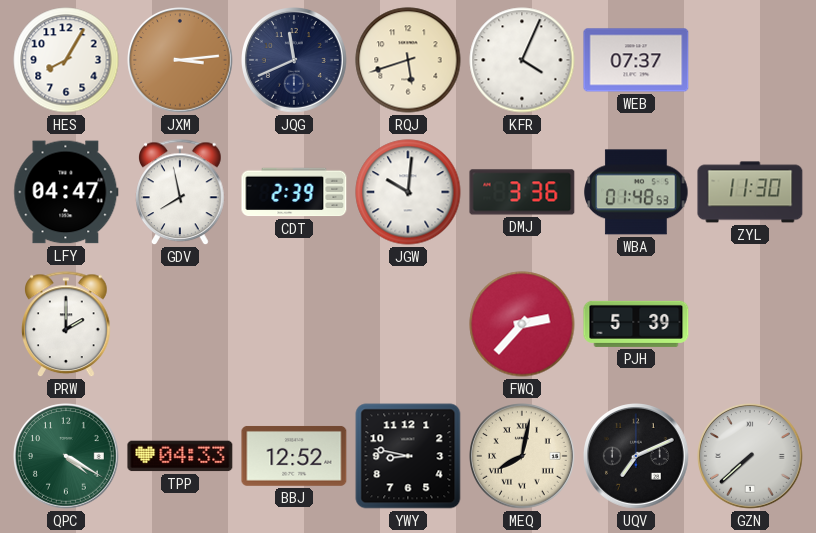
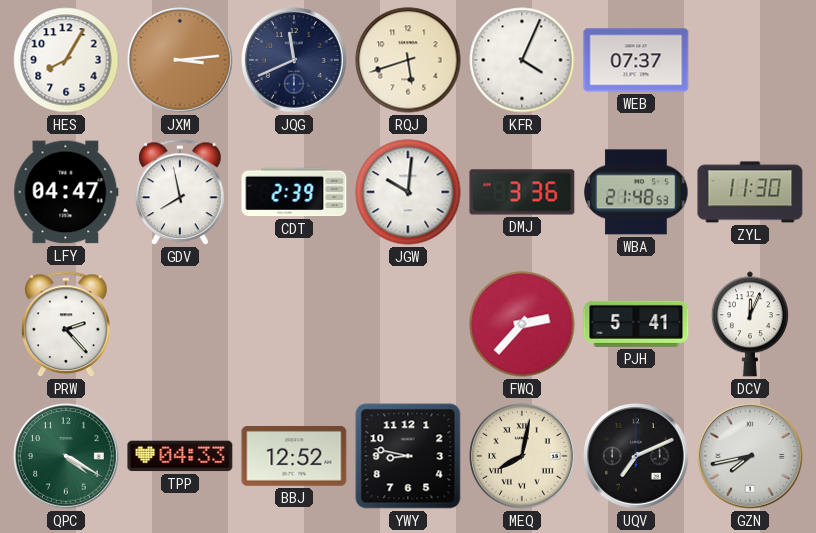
WBA: 01:48 -> 21:48 (636, 192)
PRW: 2:00 -> 2:23 (66, 325)
PJH: 5:39 -> 5:41 (636, 324)
DCV: none -> 12:04 (750, 324)
GZN: 7:38 -> 7:43 (751, 457)
